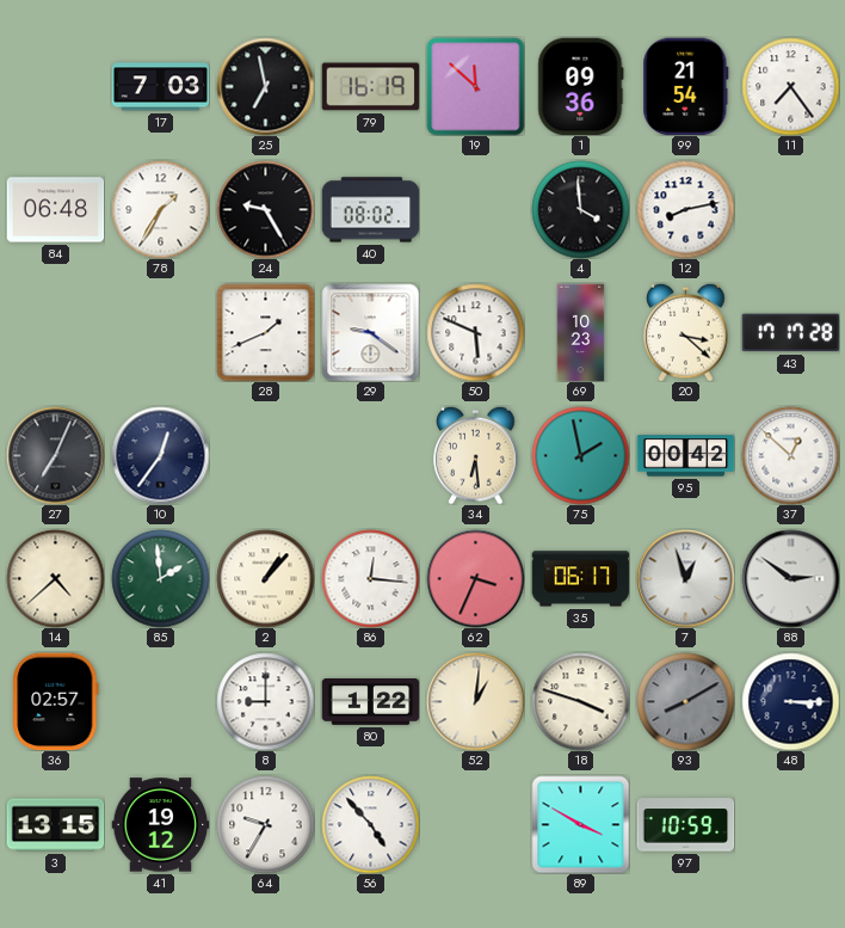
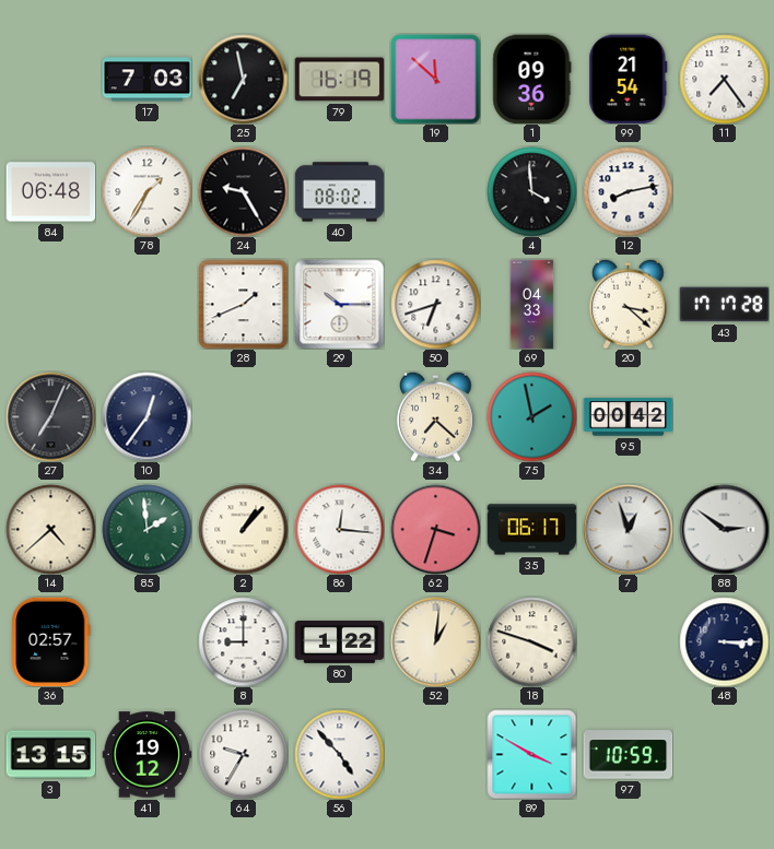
29: 9:21 -> 10:15 (339, 304)
50: 5:49 -> 6:42 (435, 304)
69: 10:23 -> 04:33 (532, 304)
34: 6:29 -> 7:22 (436, 416)
37: 12:52 -> none (790, 455)
62: 3:34 -> 3:33 (435, 529)
93: 8:10 -> none (685, 701)
